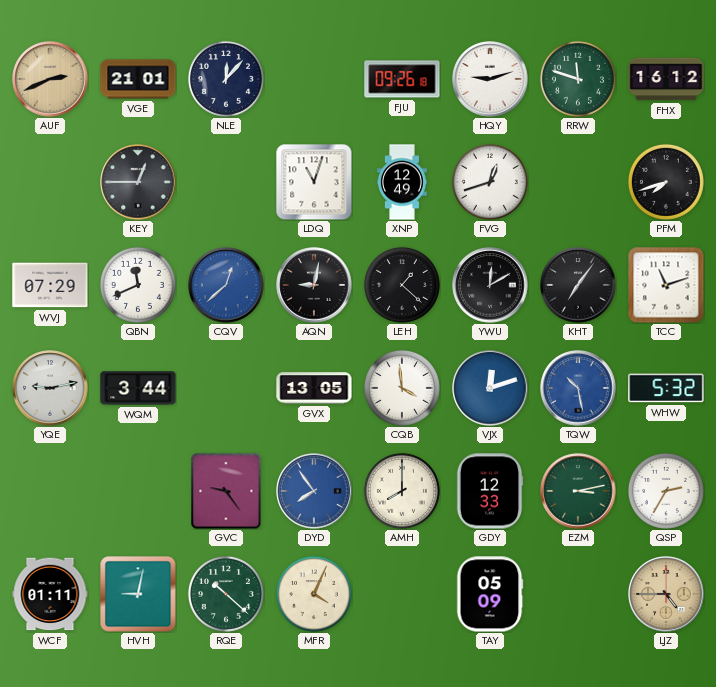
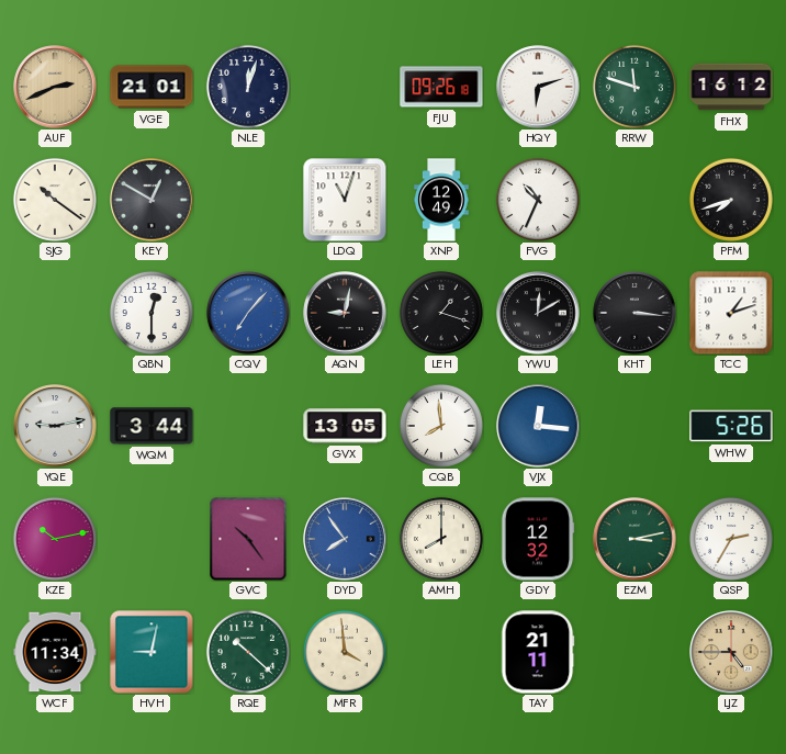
NLE: 12:07 -> 12:03 (248, 87)
HQY: 9:12 -> 6:12 (538, 87)
SJG: none -> 10:21 (55, 200)
KEY: 12:45 -> 12:50 (151, 200)
FVG: 12:42 -> 10:34 (538, 200)
WVJ: 07:29 -> none (50, 285)
QBN: 11:41 -> 12:30 (151, 313)
CQV: 12:38 -> 7:07 (248, 313)
LEH: 1:22 -> 1:18 (441, 313)
KHT: 7:06 -> 3:16 (635, 313)
TCC: 11:12 -> 1:12 (731, 313)
CQB: 3:59 -> 7:59 (441, 426)
VJX: 12:12 -> 12:16 (538, 426)
TQW: 10:28 -> none (578, 388)
WHW: 5:32 -> 5:26 (731, 426)
KZE: none -> 10:13 (55, 539)
GVC: 9:24 -> 10:24 (248, 539)
GDY: 12:33 -> 12:32 (538, 539)
WCF: 01:11 -> 11:34 (55, 652)
MFR: 4:04 -> 3:59 (345, 652)
TAY: 05:09 -> 21:11 (538, 652)
